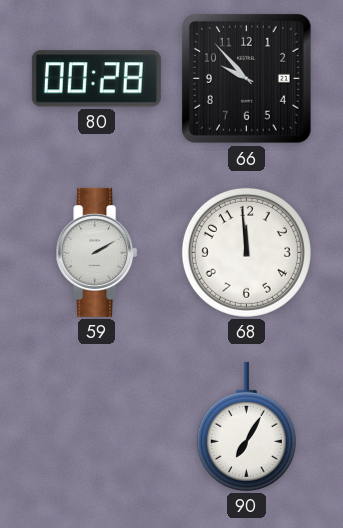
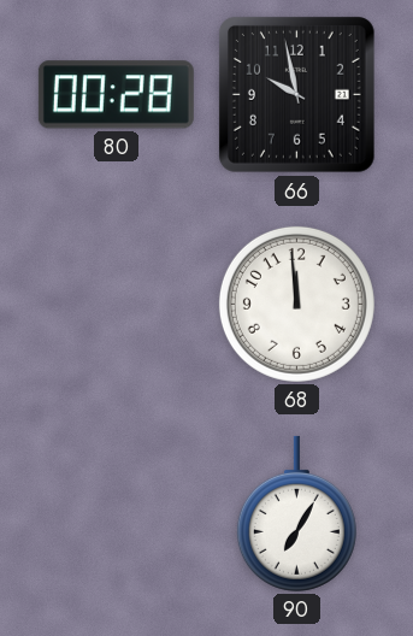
66: 9:53 -> 9:58 (296, 94)
59: 2:10 -> none (97, 252)
